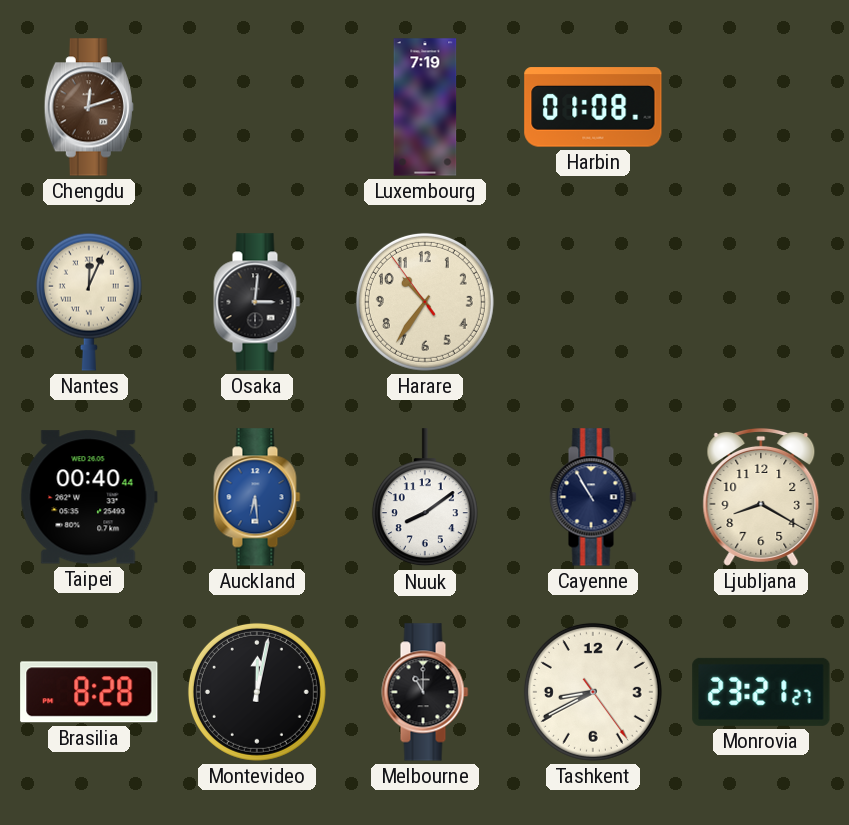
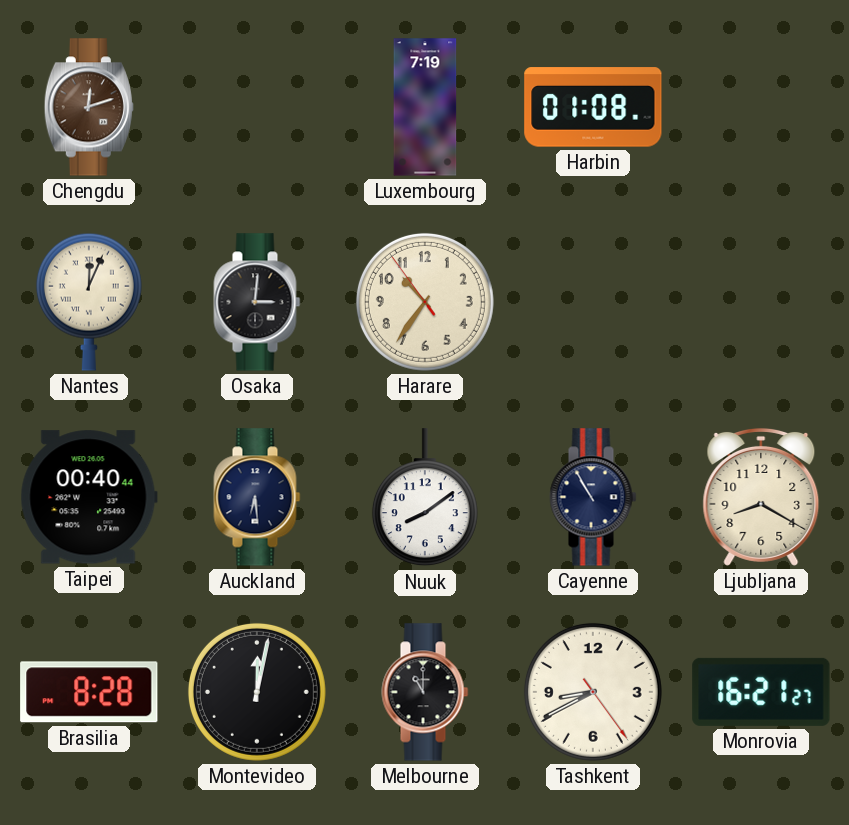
Auckland dial: blue -> navy (257, 497)
Monrovia: 23:21 -> 16:21 (761, 692)
